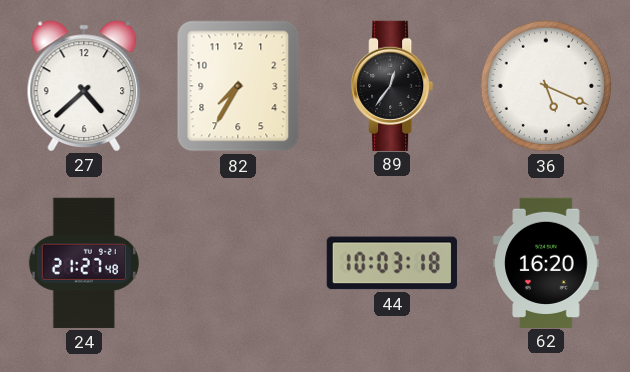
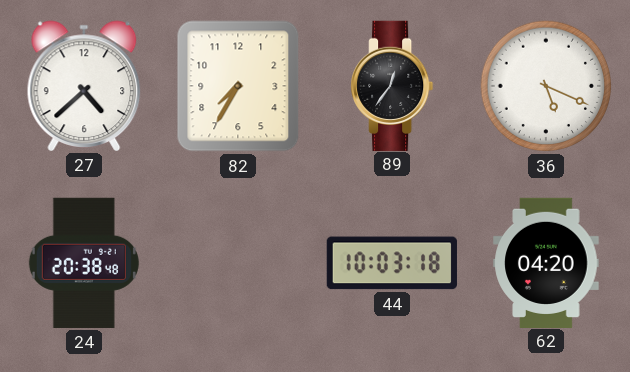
24: 21:27 -> 20:38 (84, 263)
62: 16:20 -> 04:20 (546, 262)
